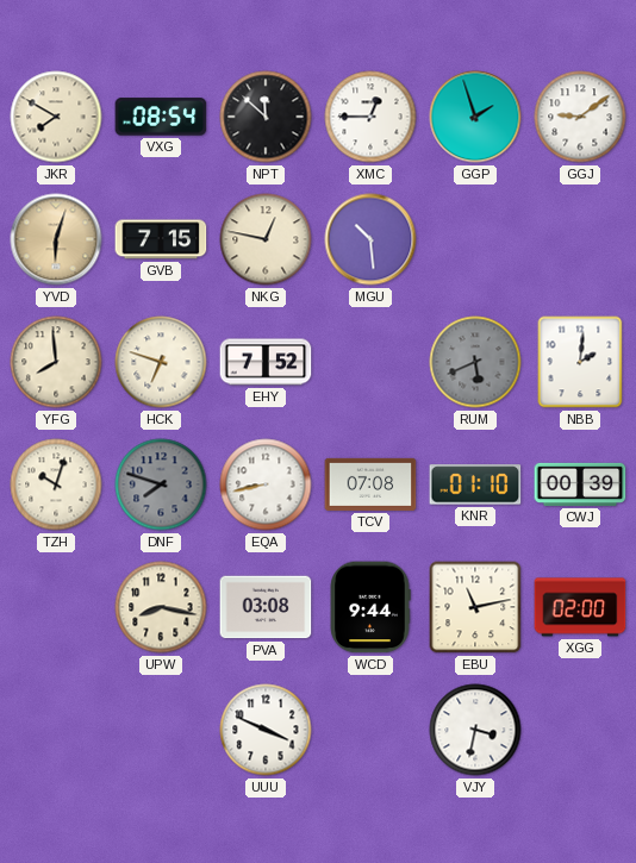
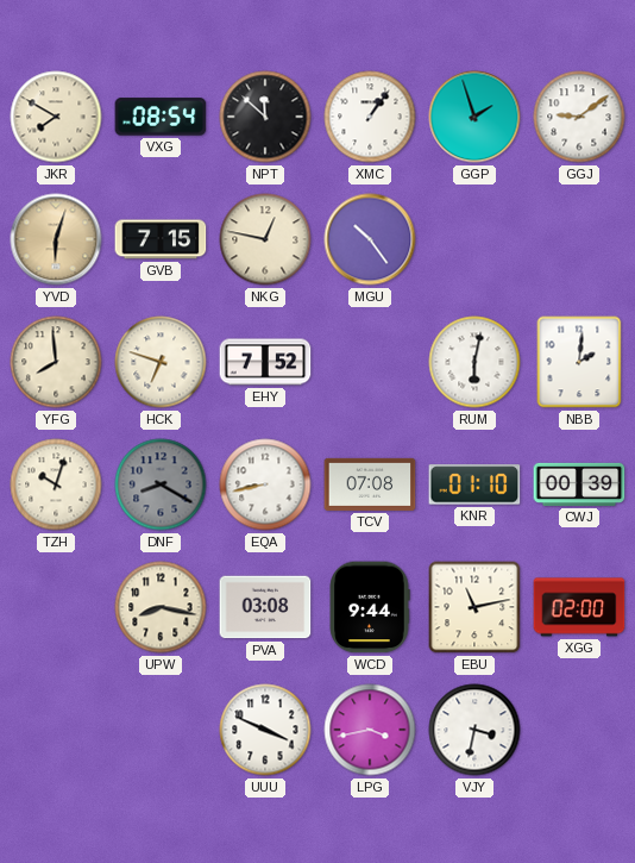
XMC: 12:45 -> 1:06 (370, 117)
MGU: 10:29 -> 10:24 (370, 239)
RUM: 5:41 -> 6:02 (474, 362)
RUM dial: grey -> white (474, 362)
DNF: 7:48 -> 8:20 (161, 484)
LPG: none -> 3:43 (370, 730)
